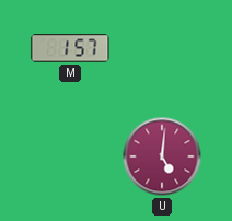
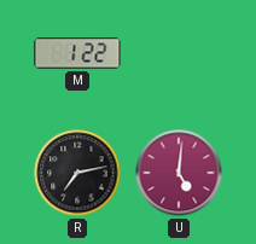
M: 1:57 -> 1:22 (77, 53)
R: none -> 7:13 (77, 173)
